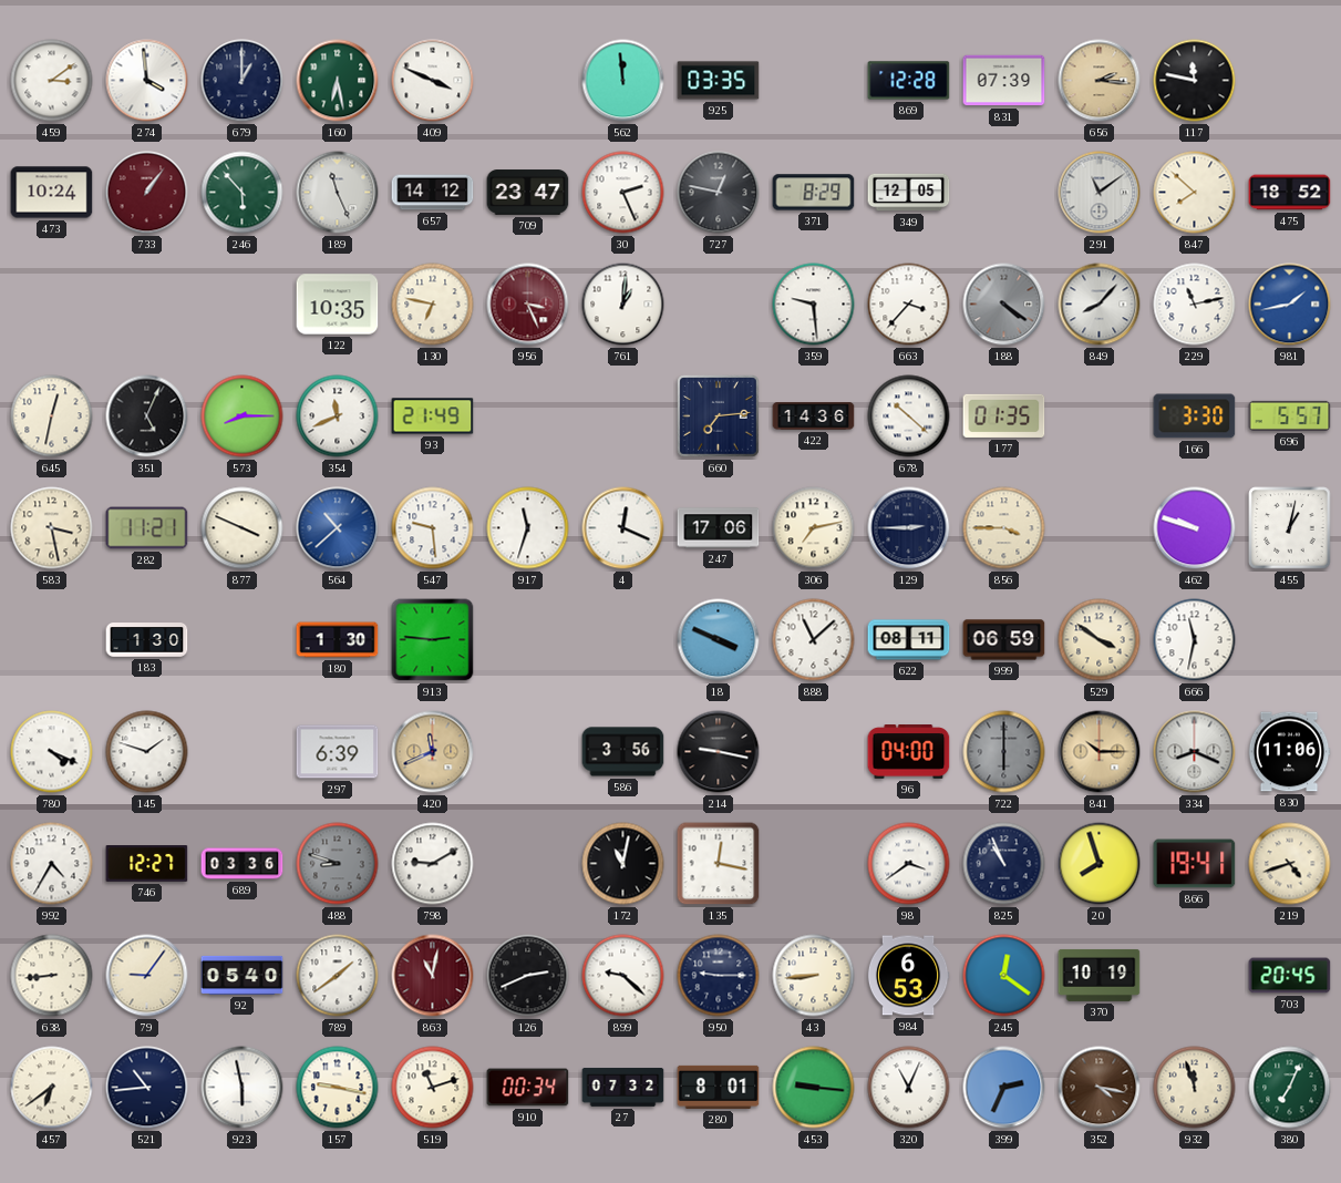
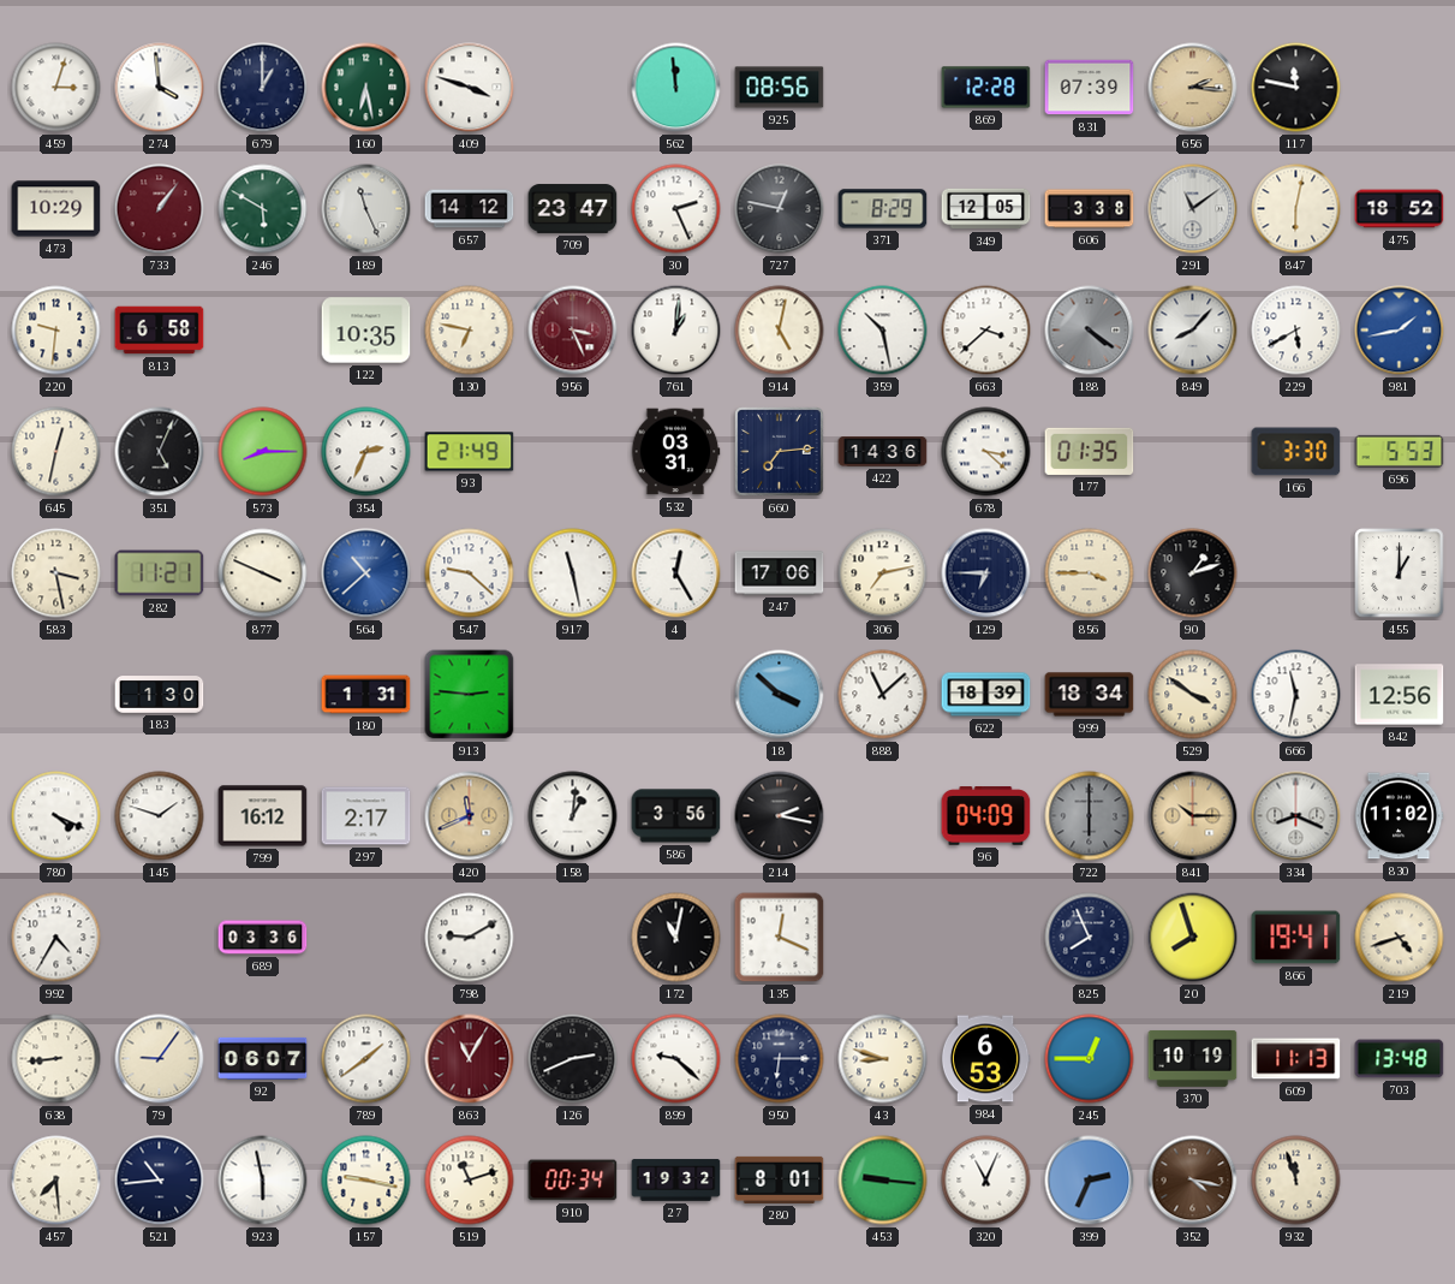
459: 3:09 -> 3:03 (56, 88)
409: 3:49 -> 3:48 (470, 88)
925: 03:35 -> 08:56 (780, 88)
473: 10:24 -> 10:29 (56, 209)
246: 5:53 -> 5:50 (263, 209)
606: none -> 3:38 (1090, 209)
847: 7:52 -> 6:02 (1296, 209)
220: none -> 9:31 (56, 331)
813: none -> 6:58 (160, 331)
914: none -> 5:02 (780, 331)
359: 9:29 -> 10:28 (883, 331)
663: 3:37 -> 3:38 (986, 331)
229: 11:13 -> 5:40 (1296, 331)
354: 11:41 -> 2:34 (366, 452)
532: none -> 03:31 (675, 452)
678: 10:22 -> 3:22 (986, 452)
696: 5:57 -> 5:53 (1400, 451)
547: 9:29 -> 9:22 (470, 573)
917: 11:33 -> 11:28 (573, 573)
4: 12:19 -> 12:25 (676, 573)
129: 2:45 -> 6:45 (986, 573)
90: none -> 1:12 (1193, 573)
462: 9:48 -> none (1195, 528)
455: 1:02 -> 1:00 (1400, 573)
180: 1:30 -> 1:31 (366, 695)
18: 3:49 -> 3:52 (780, 695)
622: 08:11 -> 18:39 (986, 695)
999: 06:59 -> 18:34 (1090, 695)
842: none -> 12:56 (1400, 695)
799: none -> 16:12 (263, 816)
297: 6:39 -> 2:17 (366, 816)
158: none -> 1:01 (573, 816)
214: 9:17 -> 2:17 (780, 816)
96: 04:00 -> 04:09 (986, 816)
830: 11:06 -> 11:02 (1399, 816)
746: 12:27 -> none (147, 864)
488: 8:48 -> none (338, 864)
135: 12:17 -> 12:19 (780, 938)
98: 3:39 -> none (909, 864)
825: 10:56 -> 7:56 (1090, 938)
92: 05:40 -> 06:07 (263, 1058)
863: 11:02 -> 11:05 (470, 1059)
950: 9:15 -> 6:15 (780, 1059)
43: 8:44 -> 8:48 (883, 1059)
245: 12:21 -> 12:45 (1090, 1059)
609: none -> 11:13 (1296, 1059)
703: 20:45 -> 13:48 (1400, 1059)
457: 6:39 -> 7:29 (56, 1181)
27: 07:32 -> 19:32 (676, 1181)
380: 7:04 -> none (1290, 1088)
